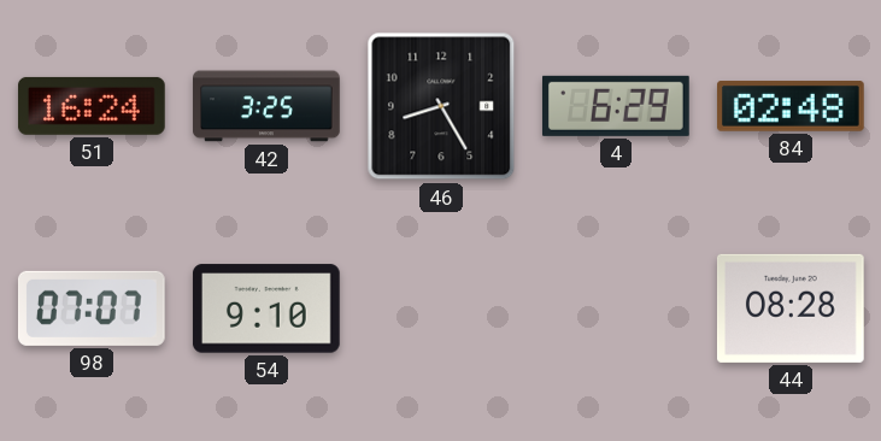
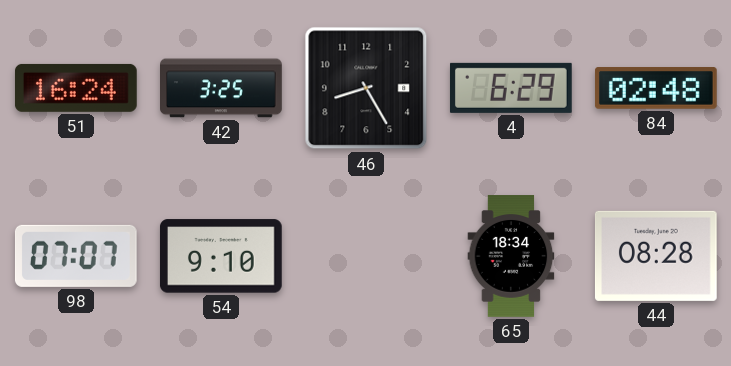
65: none -> 18:34 (511, 256)
